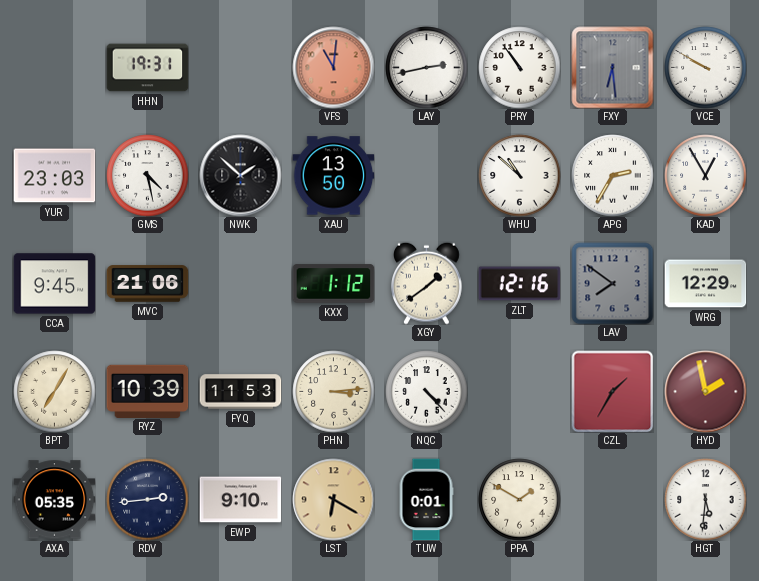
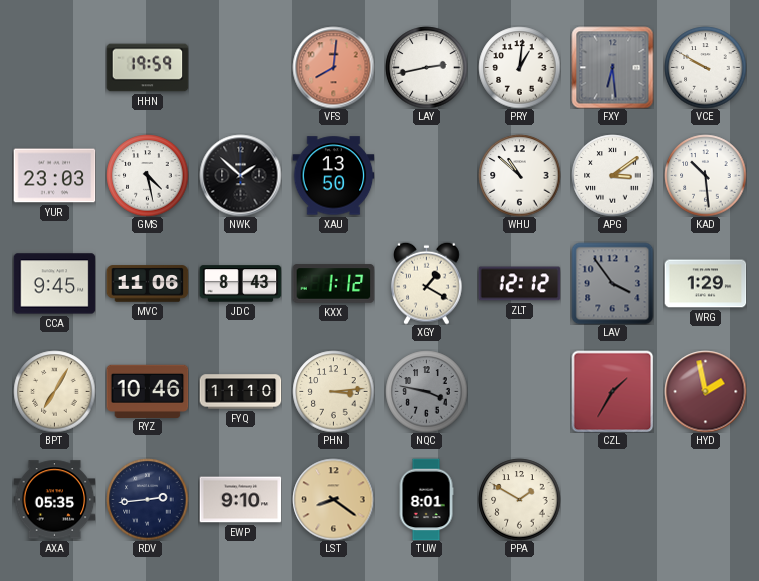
HHN: 19:31 -> 19:59 (147, 68)
VFS: 11:01 -> 8:01 (333, 67)
PRY: 10:54 -> 1:01 (519, 67)
APG: 2:35 -> 3:09 (612, 175)
KAD: 12:55 -> 10:29 (705, 175)
MVC: 21:06 -> 11:06 (147, 284)
JDC: none -> 8:43 (240, 284)
XGY: 1:39 -> 1:20 (427, 283)
ZLT: 12:16 -> 12:12 (519, 284)
LAV: 7:51 -> 3:54 (612, 283)
WRG: 12:29 -> 1:29 (705, 284)
RYZ: 10:39 -> 10:46 (147, 391)
FYQ: 11:53 -> 11:10 (240, 392)
NQC: 4:23 -> 3:47 (426, 391)
NQC dial: white -> grey (426, 391)
LST: 6:20 -> 8:21 (333, 499)
TUW: 0:01 -> 8:01 (426, 499)
HGT: 5:31 -> none (705, 499)
